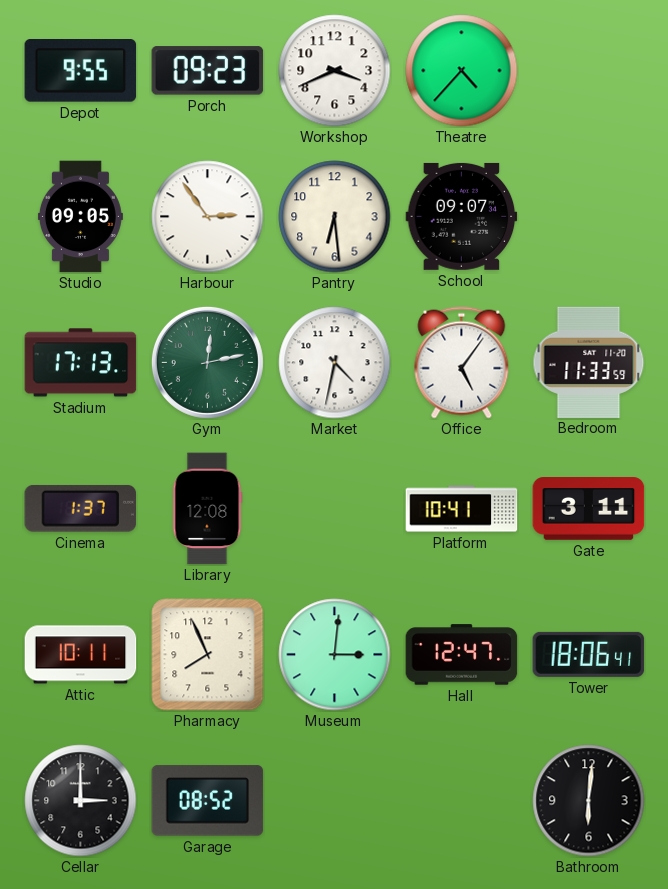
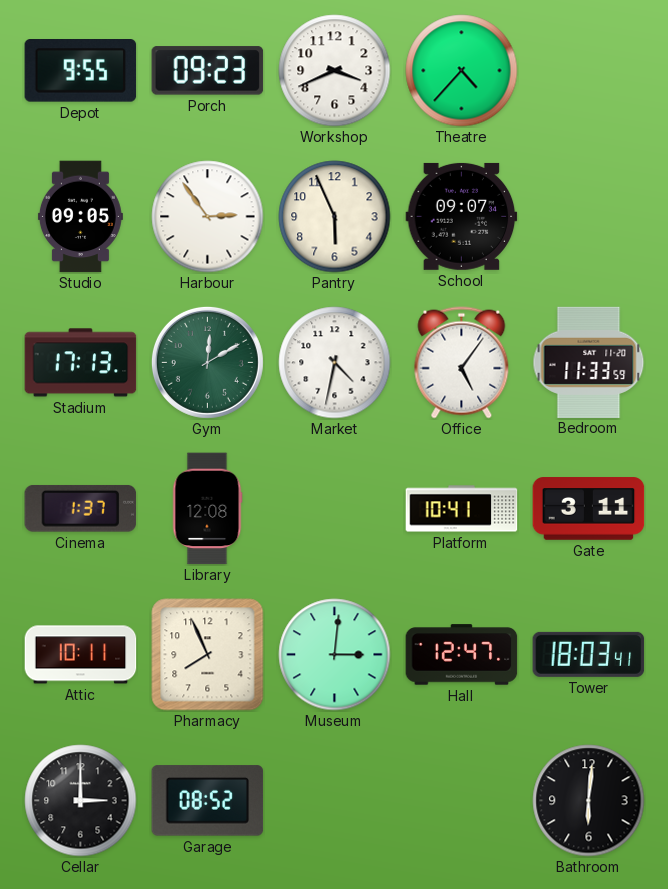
Pantry: 6:29 -> 5:56 (335, 217)
Gym: 12:13 -> 12:10 (207, 362)
Tower: 18:06 -> 18:03 (589, 654)
